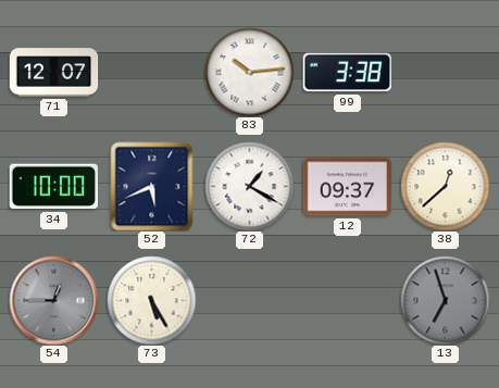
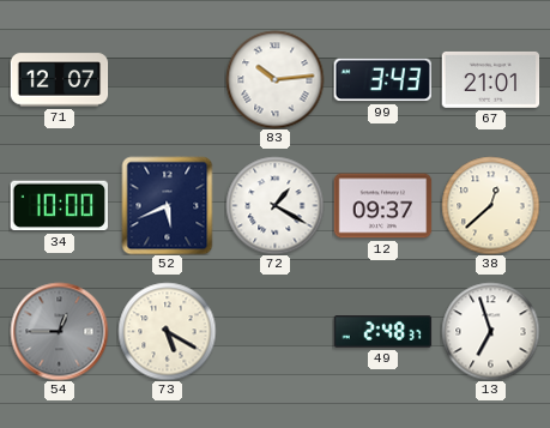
99: 3:38 -> 3:43 (382, 80)
67: none -> 21:01 (490, 79)
73: 5:25 -> 5:20 (167, 331)
49: none -> 2:48 (382, 332)
13 dial: grey -> white (490, 331)
